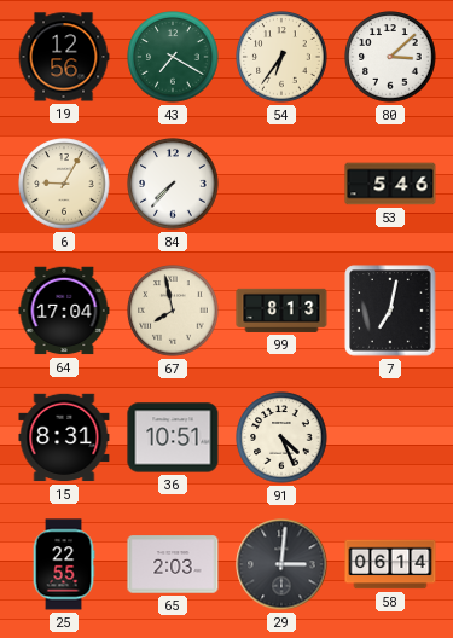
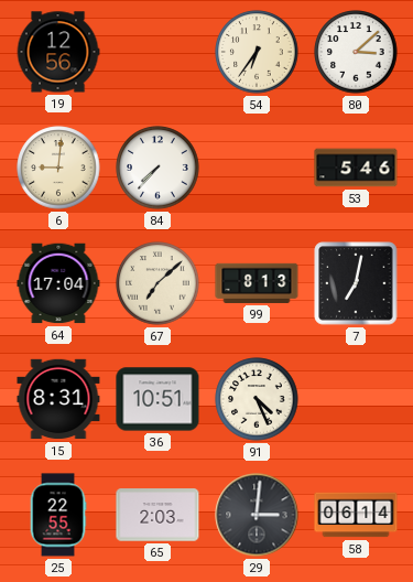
43: 7:20 -> none (173, 57)
6: 9:05 -> 9:01 (58, 168)
67: 7:58 -> 7:08 (157, 283)
